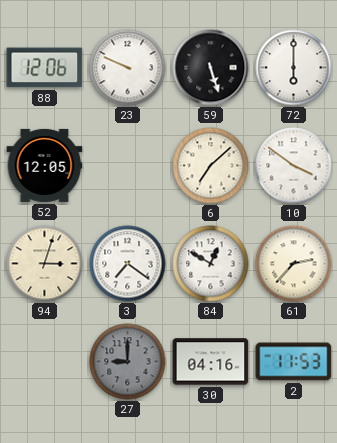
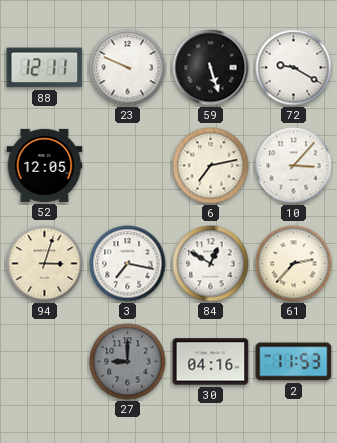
88: 12:06 -> 12:11 (45, 68)
72: 6:00 -> 9:20 (294, 68)
6: 7:08 -> 7:13 (211, 166)
10: 3:51 -> 3:07 (294, 166)
3: 7:21 -> 7:17 (128, 264)
